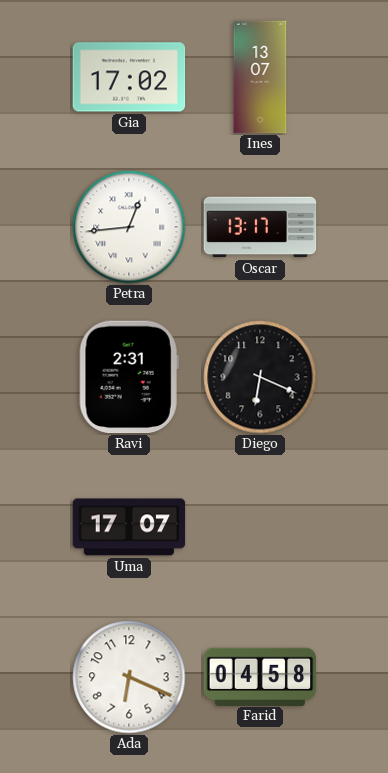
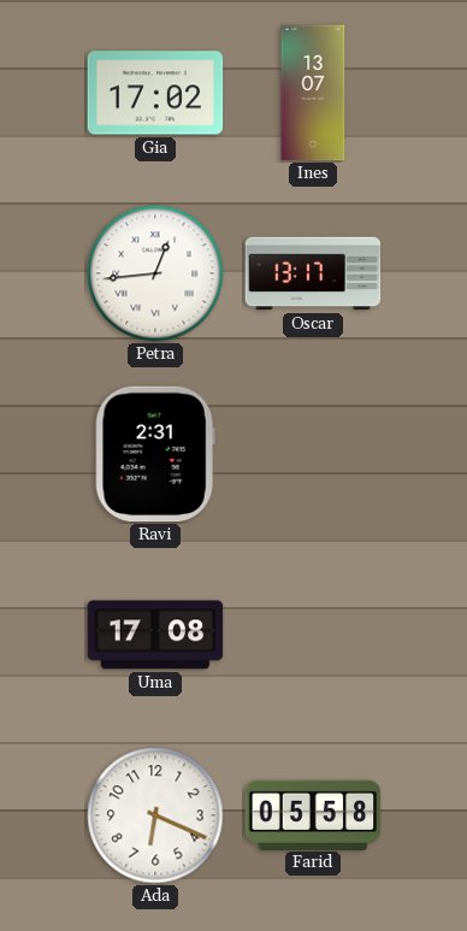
Diego: 6:19 -> none (260, 377)
Uma: 17:07 -> 17:08 (155, 635)
Farid: 04:58 -> 05:58 (313, 814)
